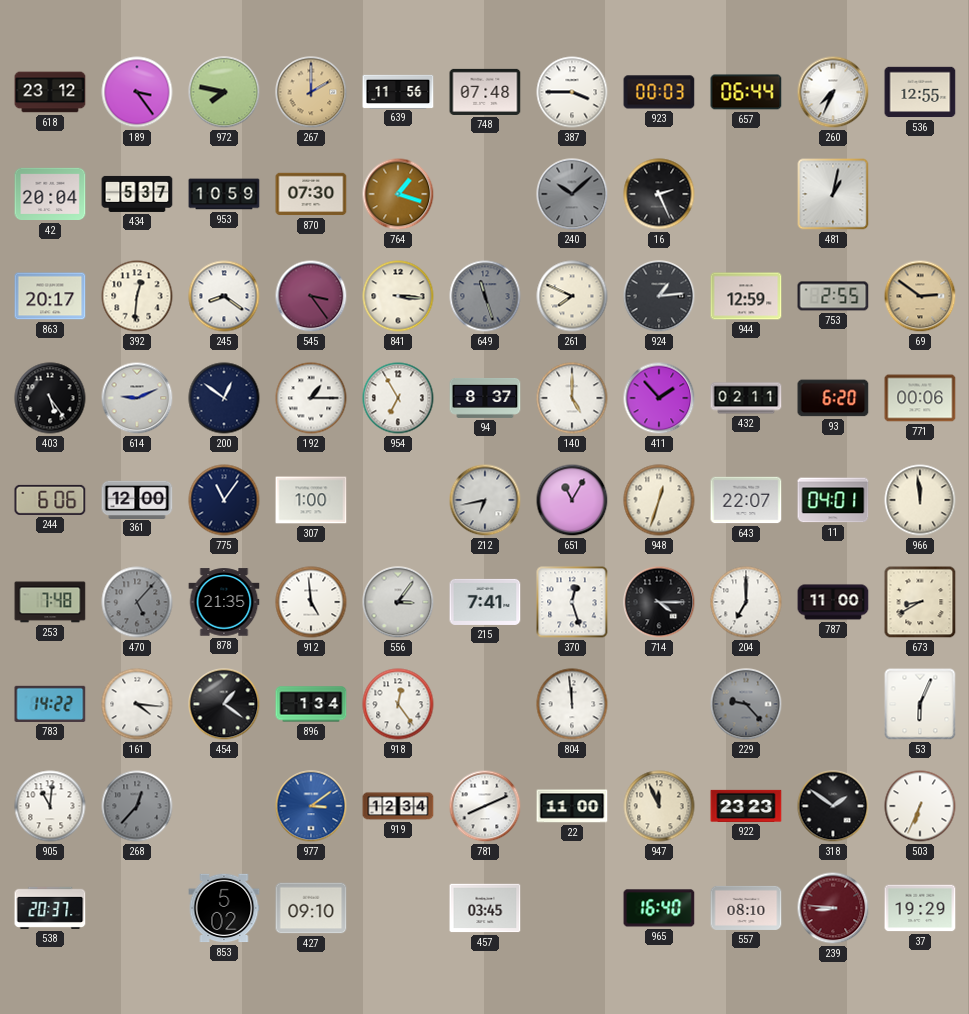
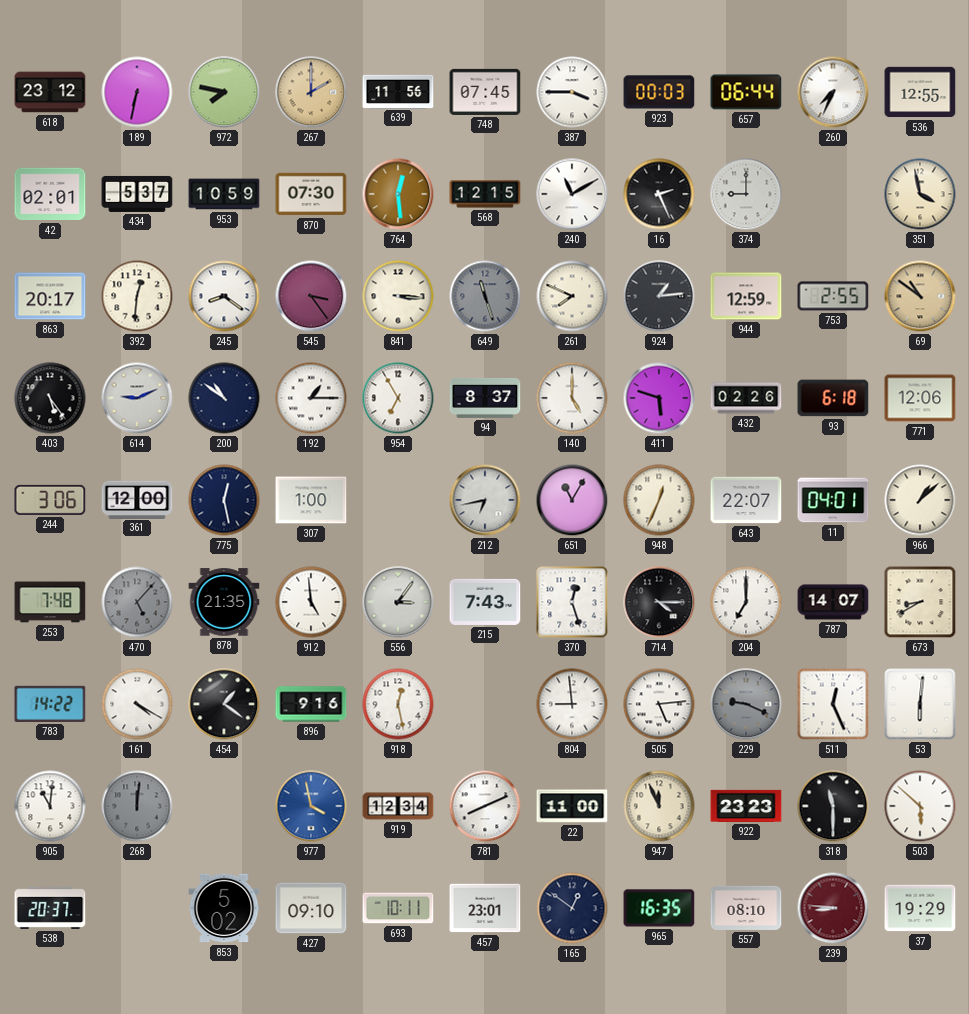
189: 3:24 -> 6:32 (137, 92)
748: 07:48 -> 07:45 (485, 92)
42: 20:04 -> 02:01 (50, 194)
764: 1:18 -> 12:29 (398, 194)
568: none -> 12:15 (485, 194)
240: 10:08 -> 11:10 (572, 194)
240 dial: grey -> white (572, 194)
374: none -> 9:00 (746, 194)
481: 1:02 -> none (833, 194)
351: none -> 3:58 (920, 194)
69: 2:51 -> 10:51 (920, 296)
200: 12:51 -> 10:51 (224, 398)
411: 1:53 -> 5:48 (659, 398)
432: 02:11 -> 02:26 (746, 398)
93: 6:20 -> 6:18 (833, 398)
771: 00:06 -> 12:06 (920, 398)
244: 6:06 -> 3:06 (50, 500)
775: 11:06 -> 12:28 (224, 500)
948: 12:33 -> 12:34 (659, 500)
966: 11:59 -> 1:08 (920, 500)
215: 7:41 -> 7:43 (485, 602)
787: 11:00 -> 14:07 (833, 602)
161: 4:16 -> 4:20 (137, 704)
896: 1:34 -> 9:16 (311, 704)
918: 12:24 -> 12:28 (398, 704)
804: 11:59 -> 8:59 (572, 704)
505: none -> 5:14 (659, 704)
229: 9:23 -> 9:19 (746, 704)
511: none -> 12:26 (833, 704)
53: 6:04 -> 6:01 (920, 704)
268: 12:37 -> 12:01 (137, 806)
977: 3:09 -> 3:58 (311, 806)
318: 1:51 -> 11:30 (833, 806)
503: 6:34 -> 5:52 (920, 806)
693: none -> 10:11 (398, 908)
457: 03:45 -> 23:01 (485, 908)
165: none -> 12:51 (572, 908)
965: 16:40 -> 16:35 (659, 908)
